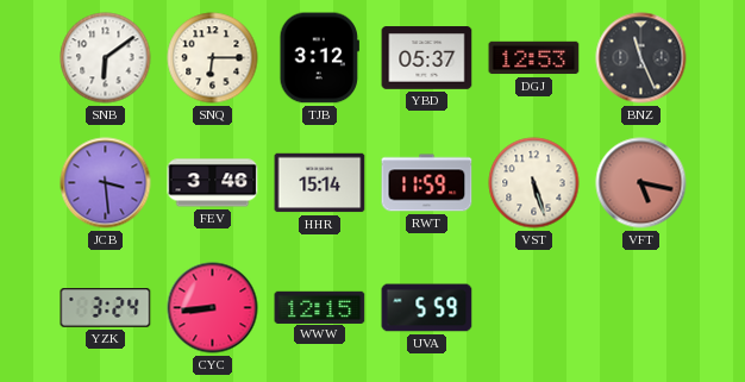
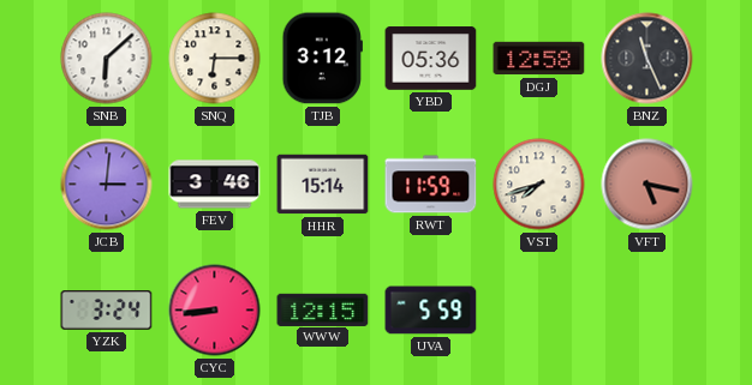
SNB: 6:09 -> 6:08 (107, 59)
YBD: 05:37 -> 05:36 (431, 59)
DGJ: 12:53 -> 12:58 (539, 59)
JCB: 3:29 -> 3:01 (107, 185)
VST: 5:27 -> 7:42 (539, 185)
